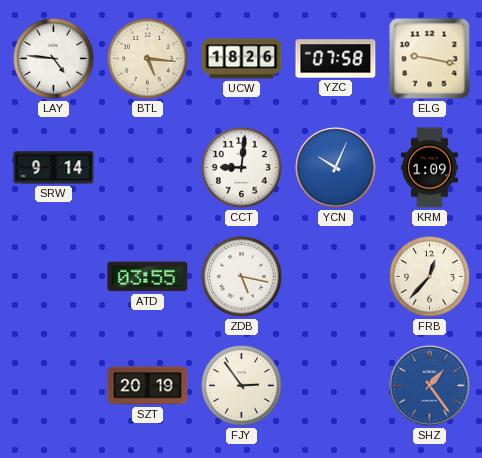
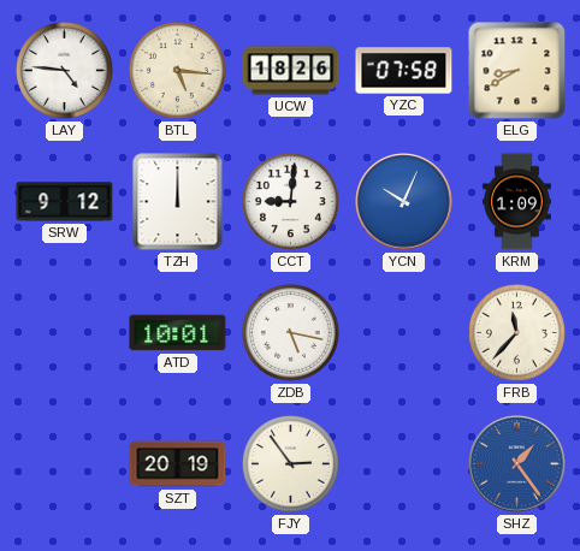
ELG: 9:17 -> 8:40 (517, 71)
SRW: 9:14 -> 9:12 (65, 202)
TZH: none -> 12:00 (178, 202)
ATD: 03:55 -> 10:01 (178, 333)
FRB: 12:37 -> 11:37 (517, 333)
